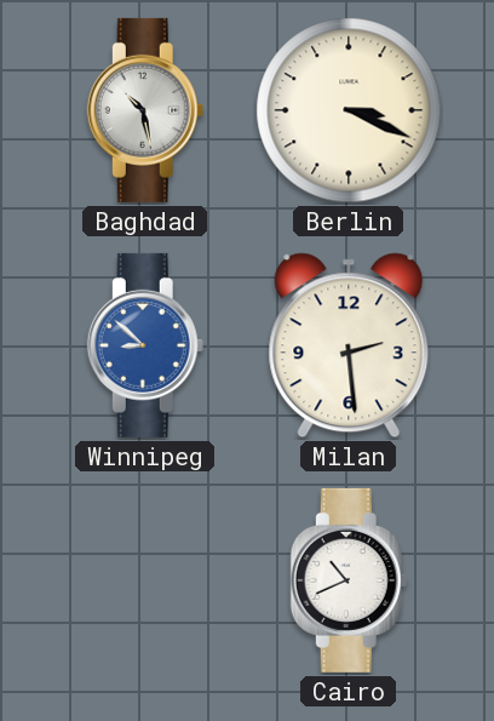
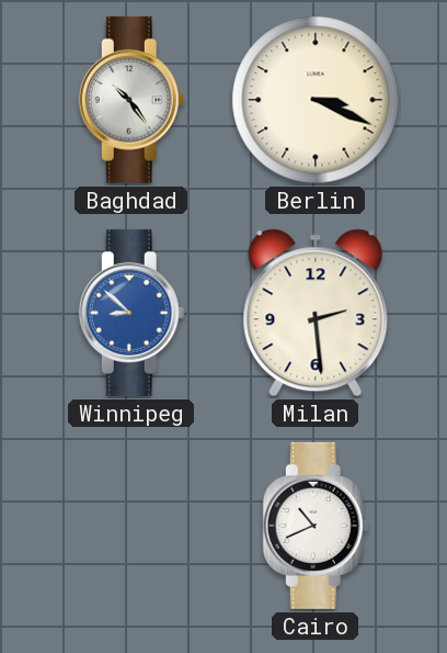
Baghdad: 10:28 -> 10:24 (131, 100)
